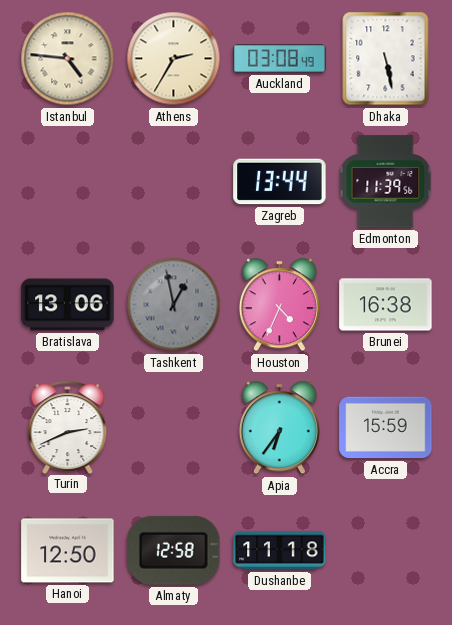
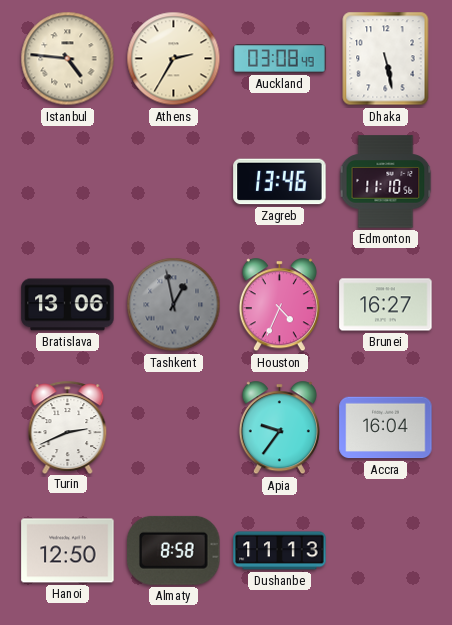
Zagreb: 13:44 -> 13:46 (280, 182)
Edmonton: 11:39 -> 11:10 (386, 182)
Brunei: 16:38 -> 16:27 (386, 305)
Apia: 6:36 -> 9:36 (279, 428)
Accra: 15:59 -> 16:04 (386, 428)
Almaty: 12:58 -> 8:58 (174, 550)
Dushanbe: 11:18 -> 11:13 (280, 551)
